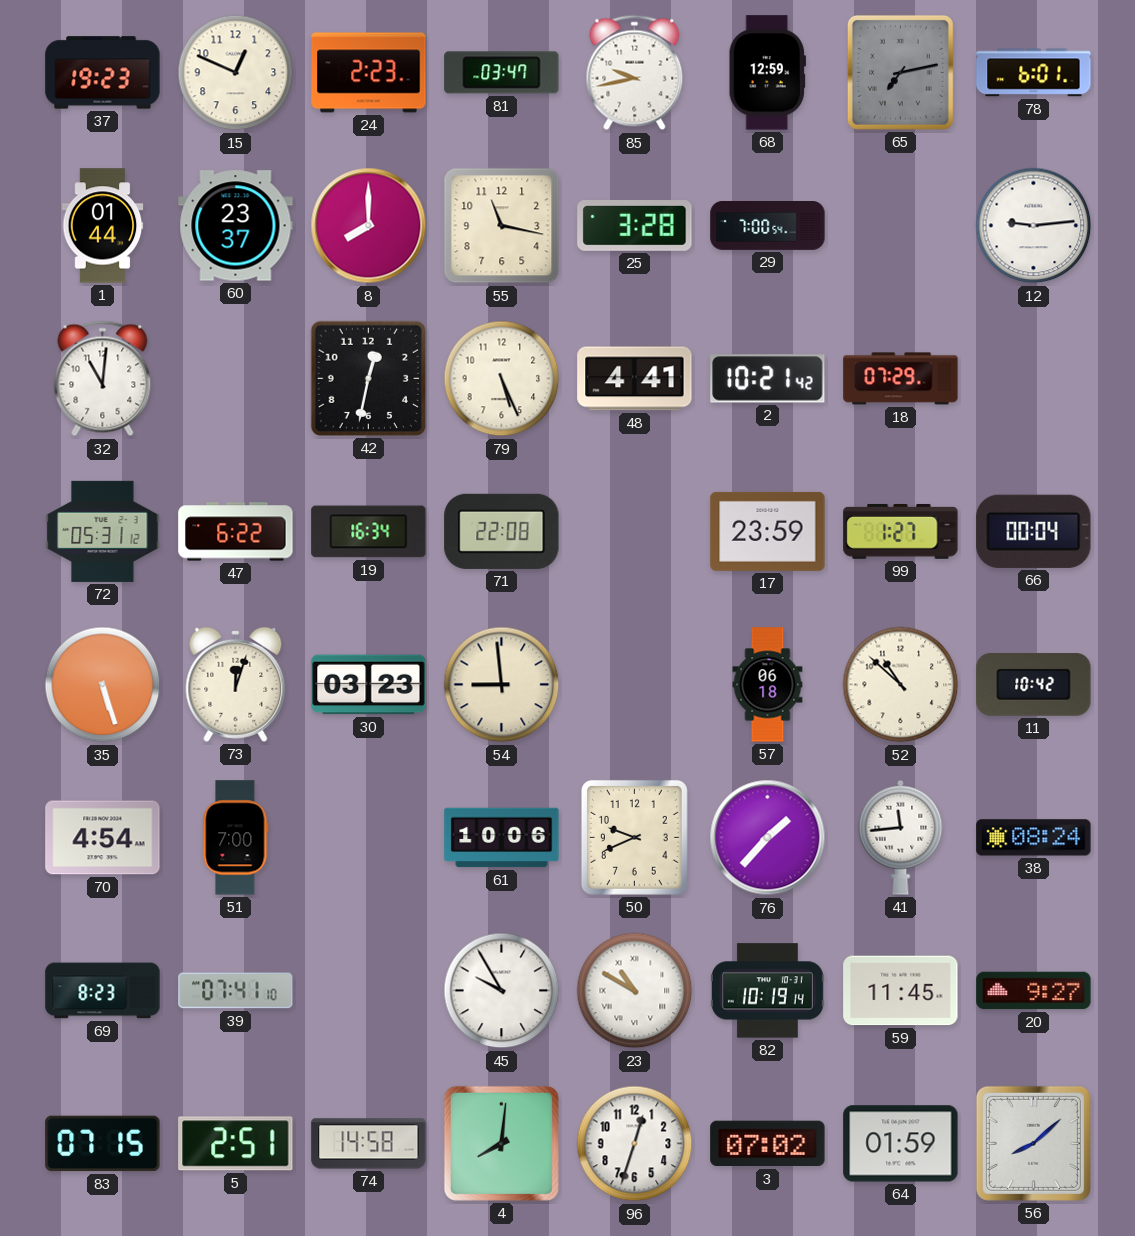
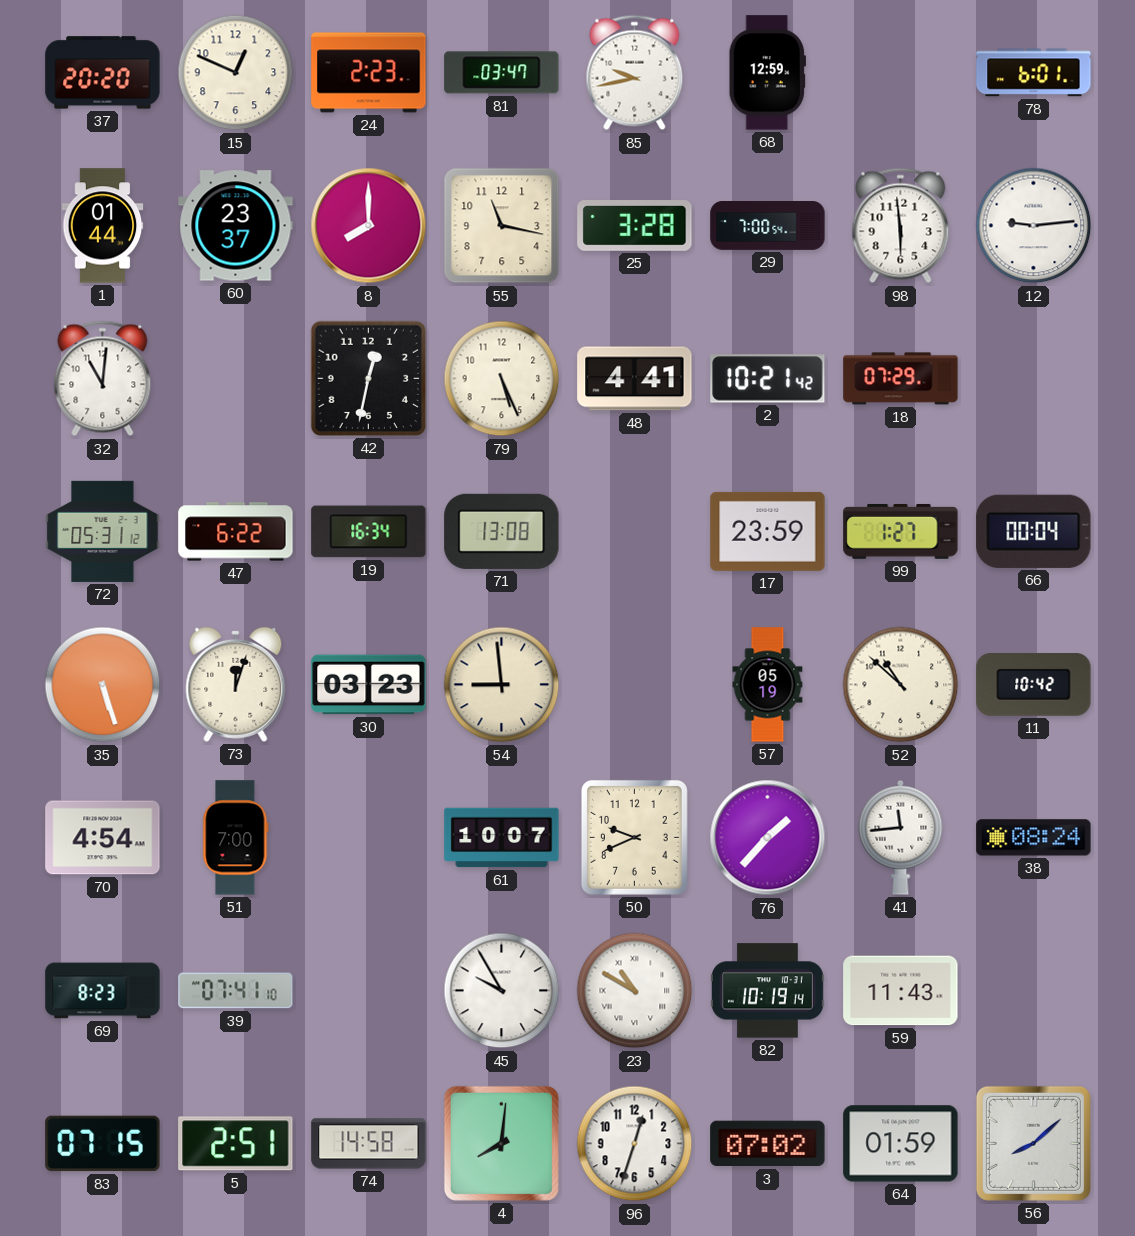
37: 19:23 -> 20:20 (103, 73)
65: 7:13 -> none (900, 72)
98: none -> 5:59 (901, 226)
71: 22:08 -> 13:08 (502, 531)
57: 06:18 -> 05:19 (768, 685)
61: 10:06 -> 10:07 (502, 838)
59: 11:45 -> 11:43 (901, 991)
20: 9:27 -> none (1034, 991)
